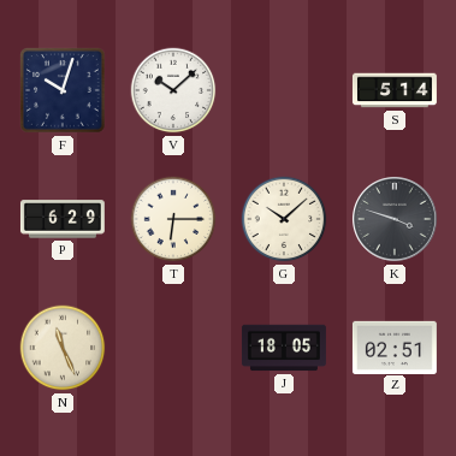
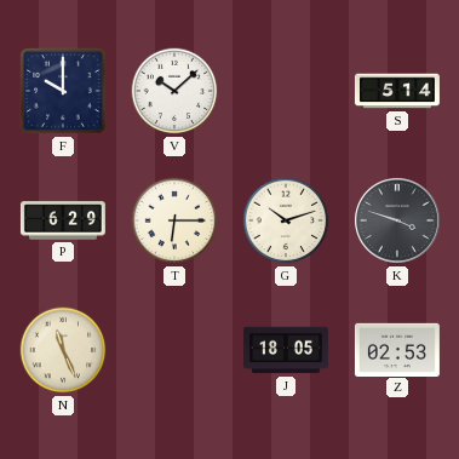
F: 10:03 -> 10:00 (64, 92)
G: 10:08 -> 10:12 (286, 220)
Z: 02:51 -> 02:53 (397, 349)
